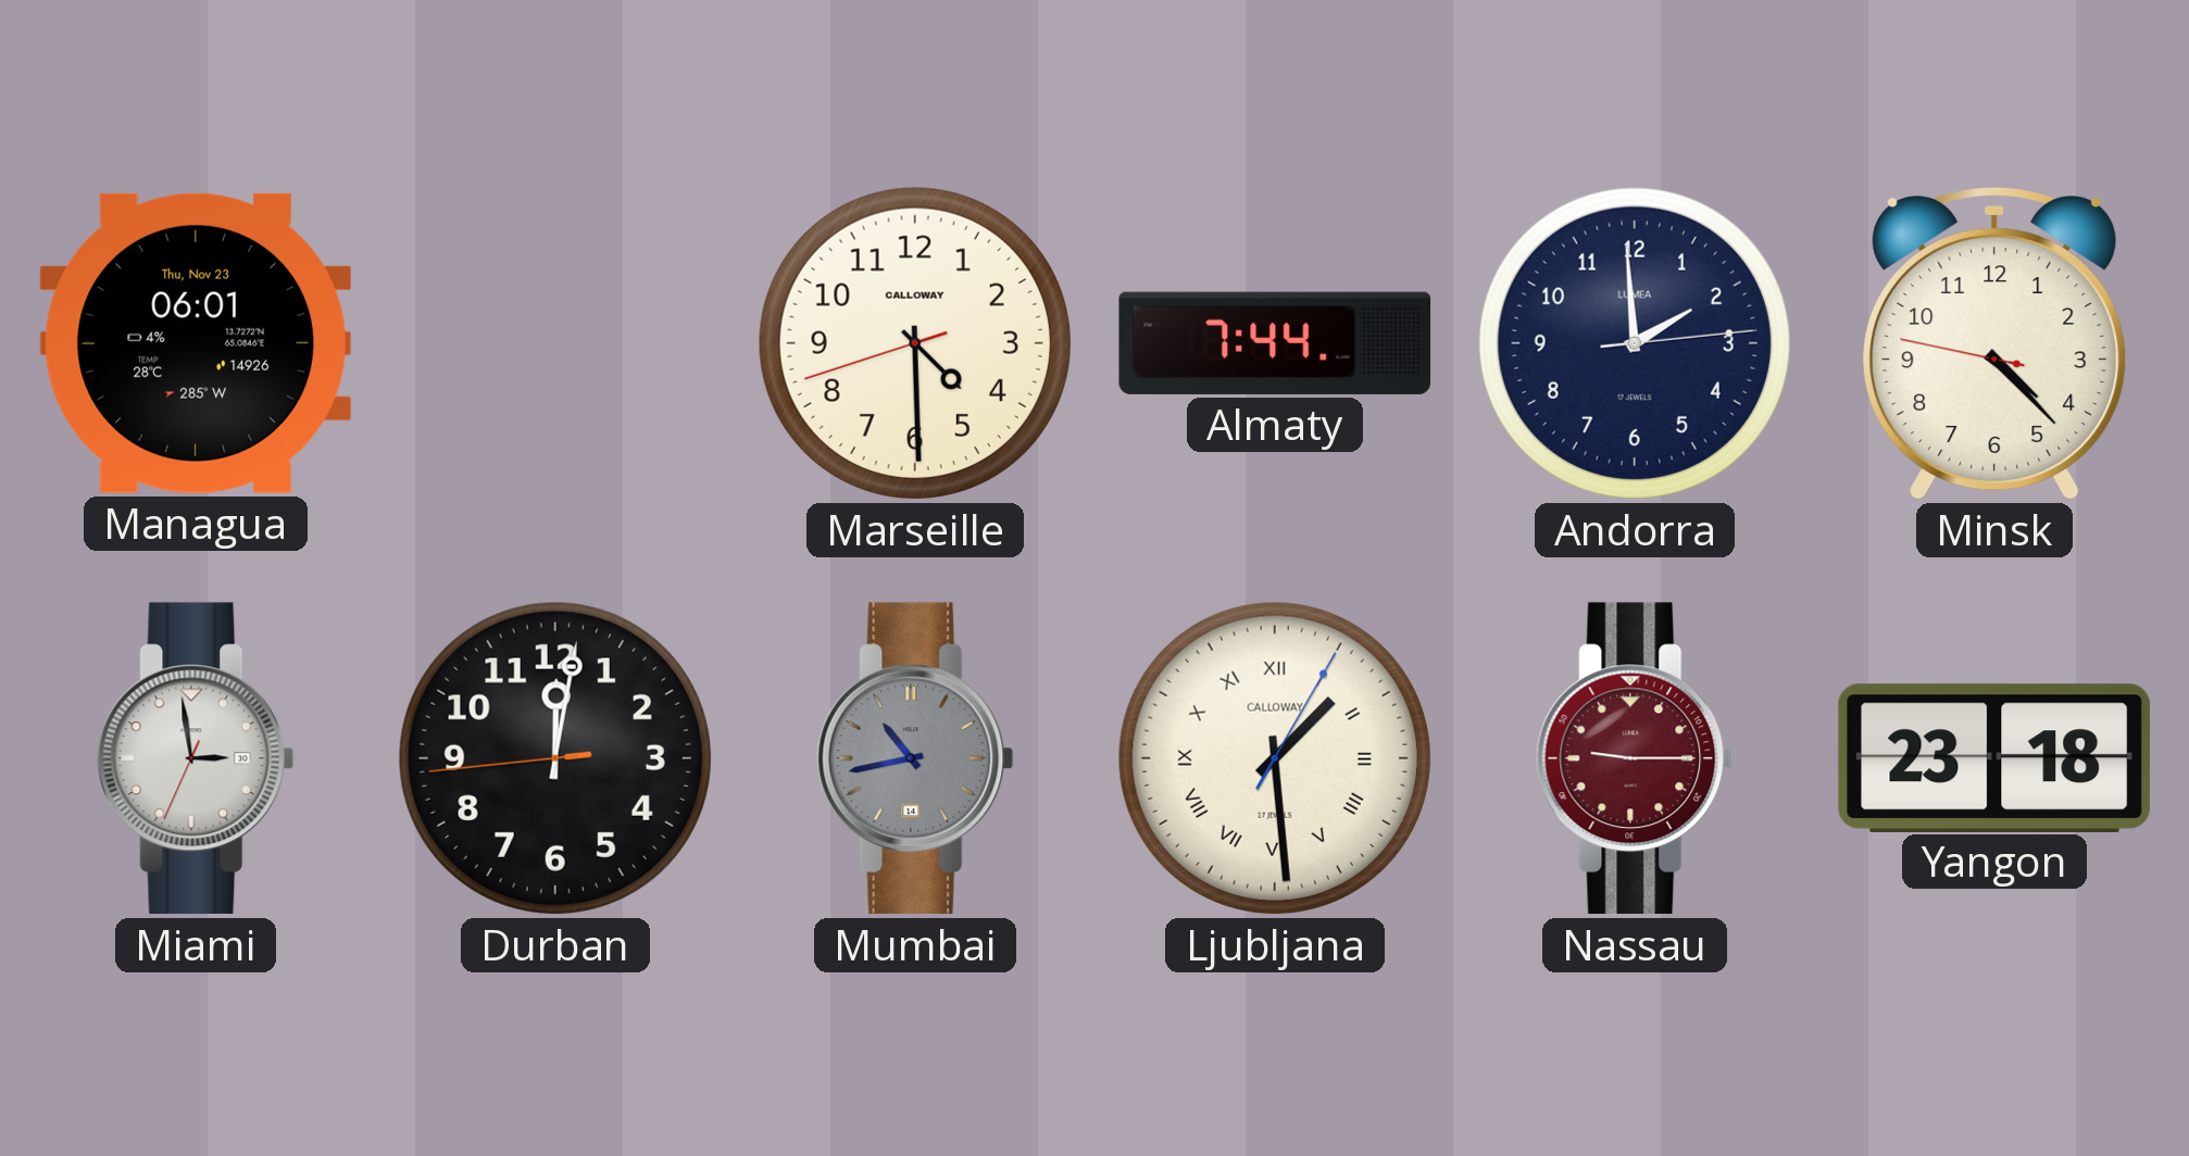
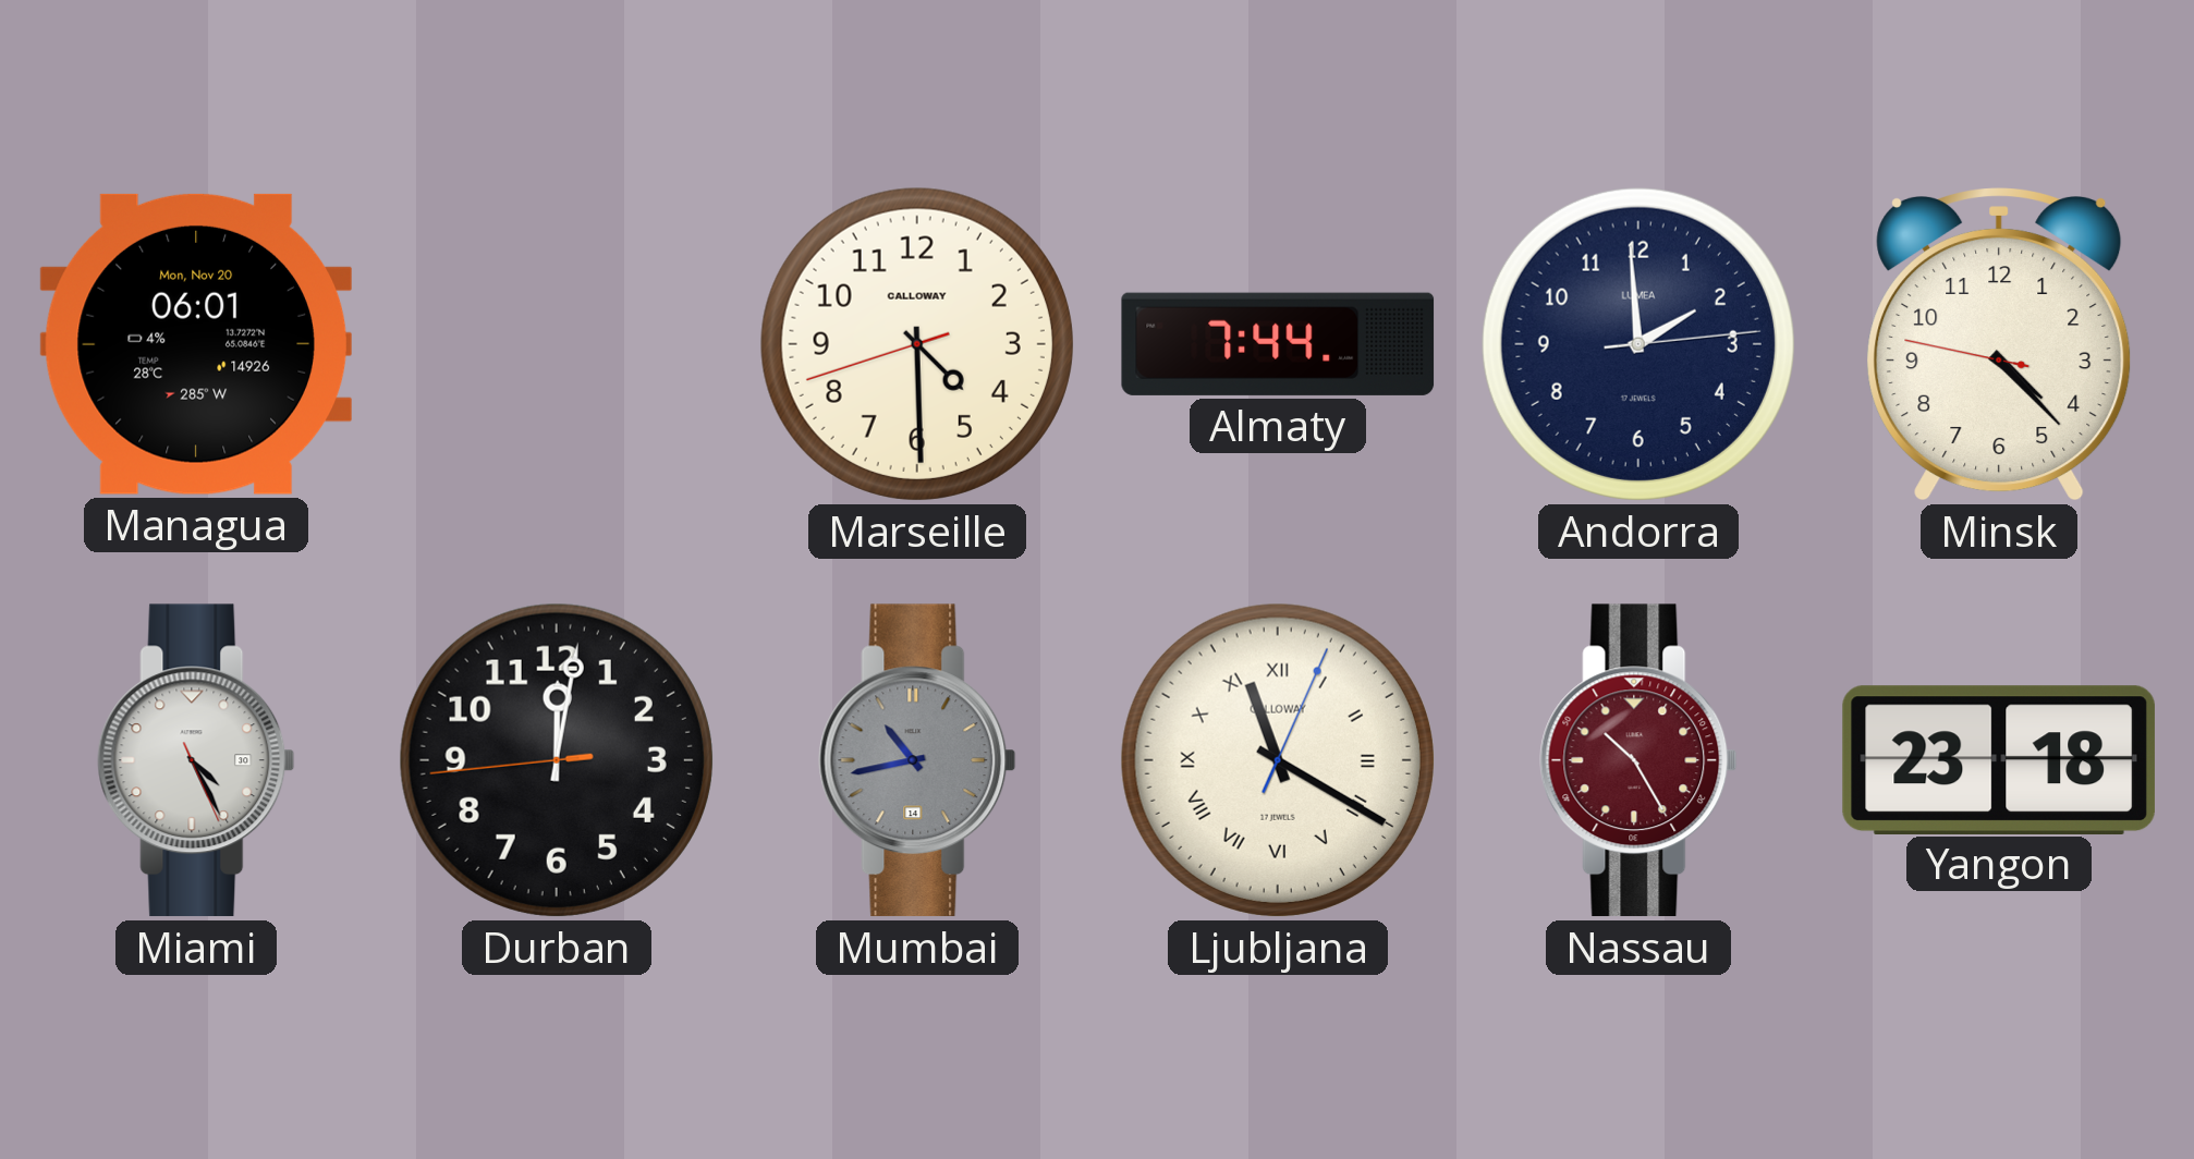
Managua date: Thu, Nov 23 -> Mon, Nov 20 (196, 344)
Miami: 2:58 -> 4:25 (196, 760)
Ljubljana: 1:29 -> 11:20 (1278, 760)
Nassau: 9:15 -> 10:25 (1638, 760)
